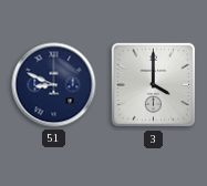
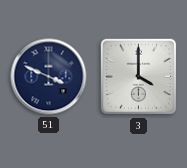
51: 8:49 -> 3:49 (49, 77)
